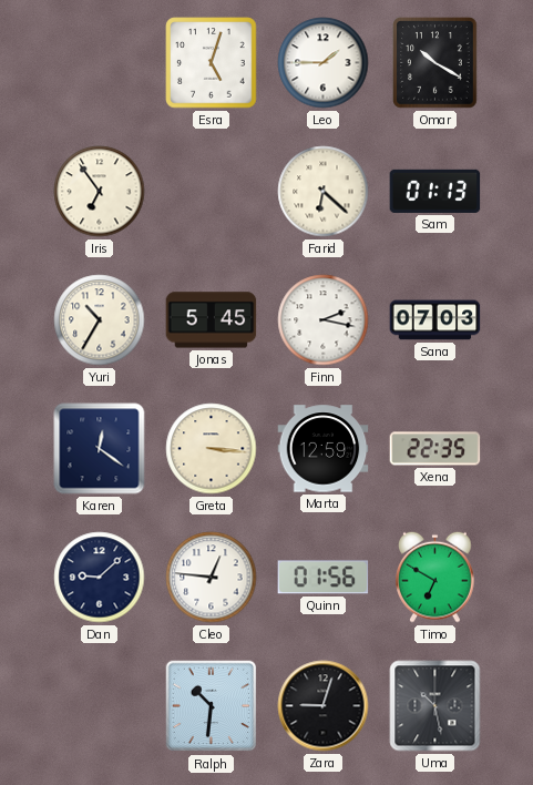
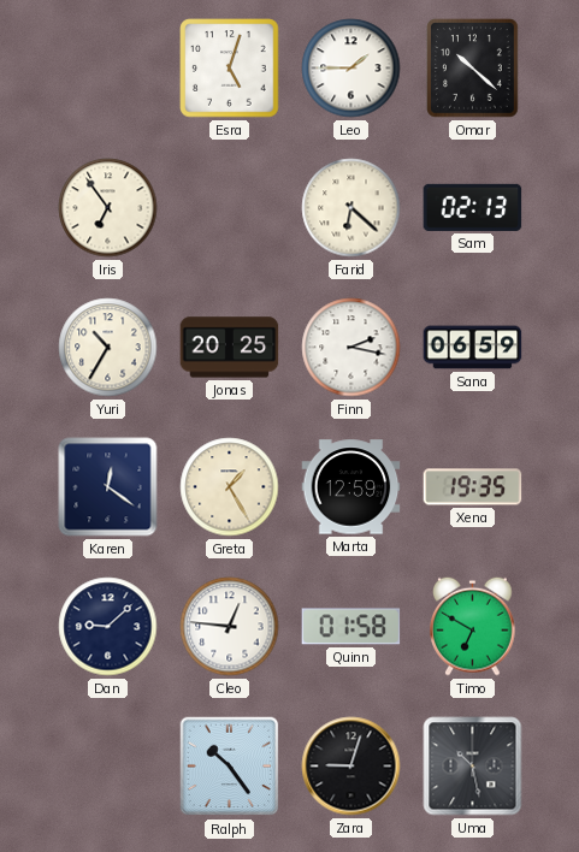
Omar: 10:20 -> 10:22 (473, 69)
Sam: 01:13 -> 02:13 (473, 207)
Jonas: 5:45 -> 20:25 (230, 348)
Sana: 07:03 -> 06:59 (473, 348)
Greta: 3:16 -> 1:25 (230, 487)
Xena: 22:35 -> 19:35 (473, 487)
Quinn: 01:56 -> 01:58 (351, 627)
Ralph: 10:31 -> 10:24 (230, 767)
